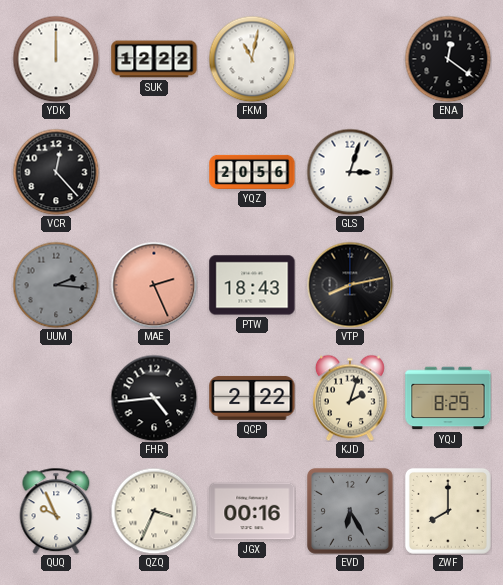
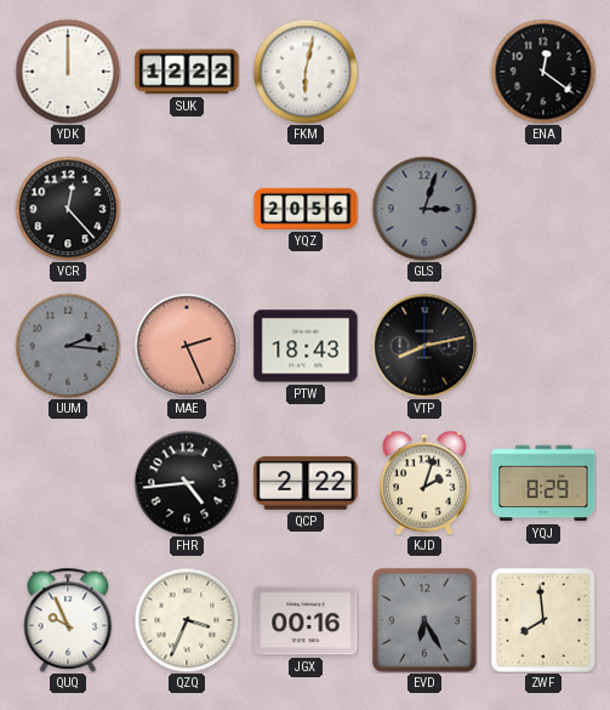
FKM: 11:02 -> 6:02 (306, 72)
GLS dial: white -> grey (424, 209)
ZWF: 8:00 -> 7:59 (543, 620)
